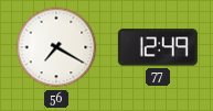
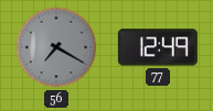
56 dial: white -> grey (56, 47)
